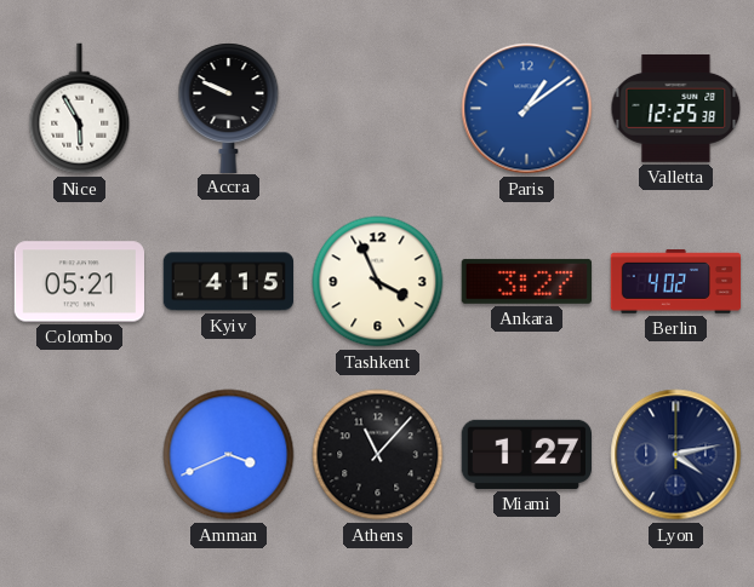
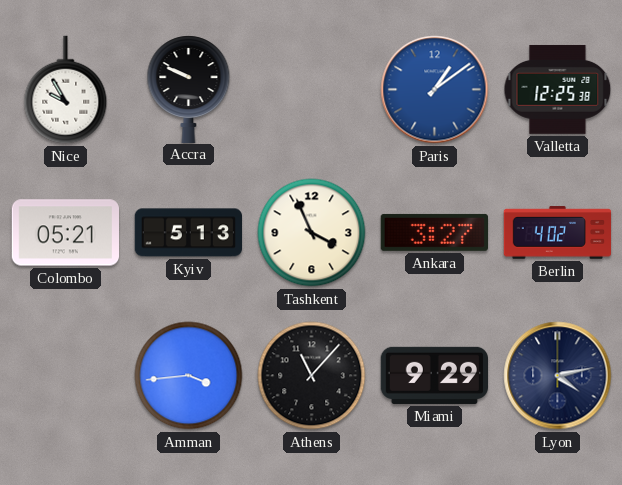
Nice: 5:55 -> 9:55 (66, 90)
Kyiv: 4:15 -> 5:13 (188, 233)
Amman: 3:41 -> 3:44 (189, 376)
Miami: 1:27 -> 9:29 (434, 375)
